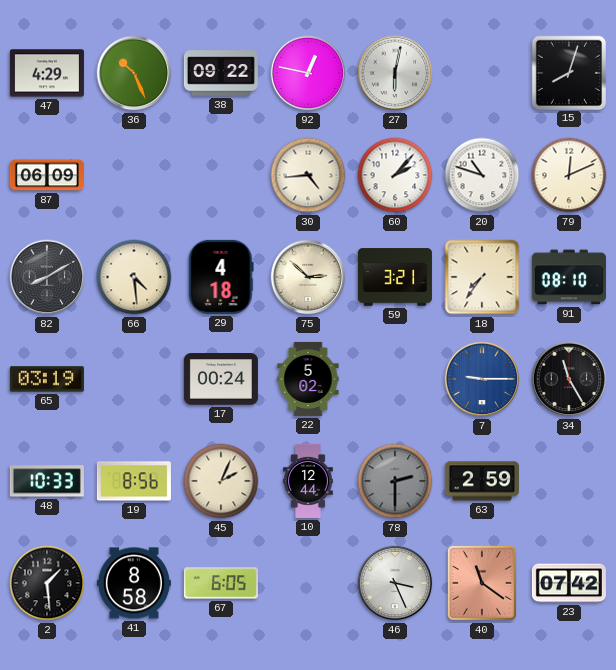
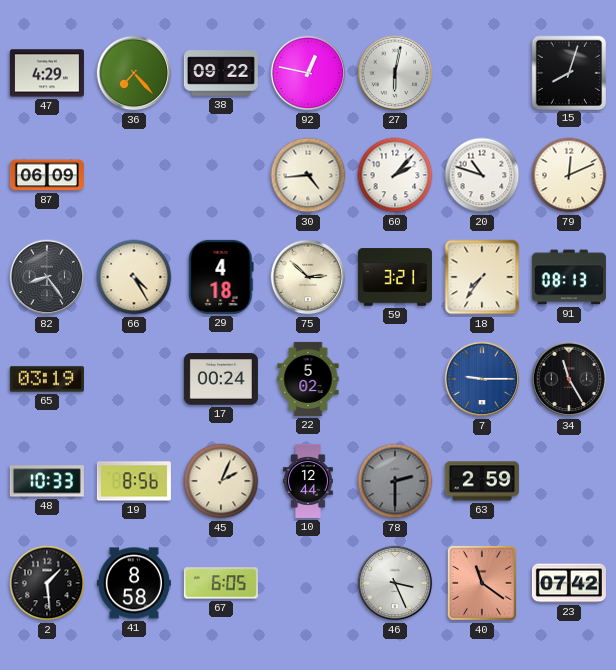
36: 10:26 -> 7:23 (134, 73)
82: 8:10 -> 8:24 (47, 277)
66: 4:29 -> 4:25 (134, 277)
91: 08:10 -> 08:13 (569, 277)
